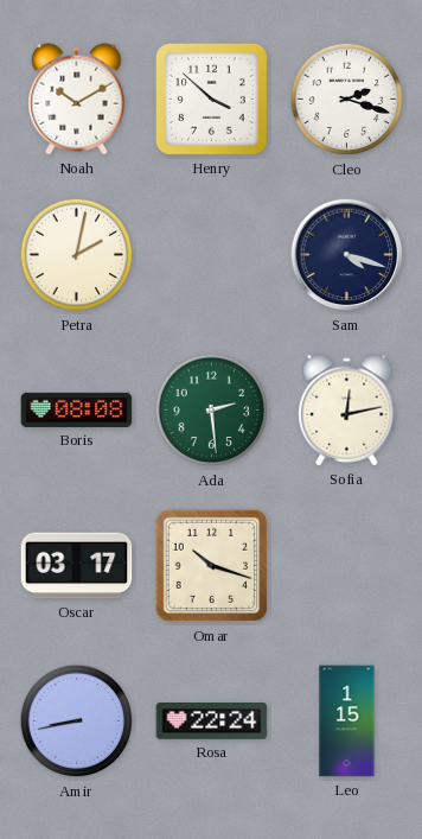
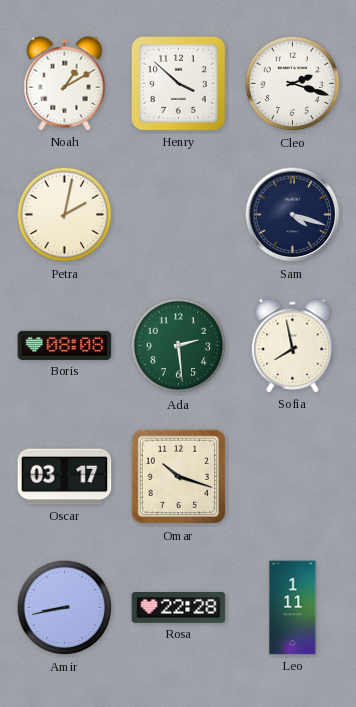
Noah: 10:10 -> 1:10 (65, 84)
Sofia: 12:13 -> 7:58 (293, 346)
Rosa: 22:24 -> 22:28 (179, 608)
Leo: 1:15 -> 1:11 (293, 608)
